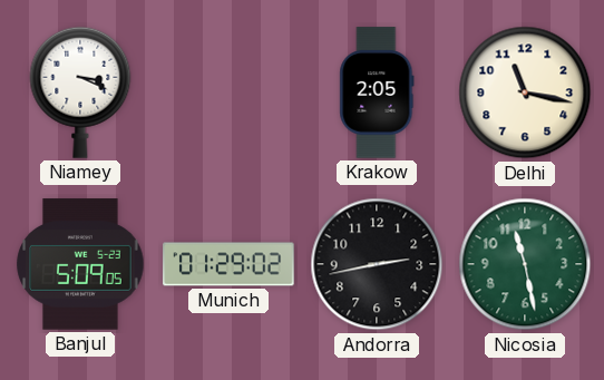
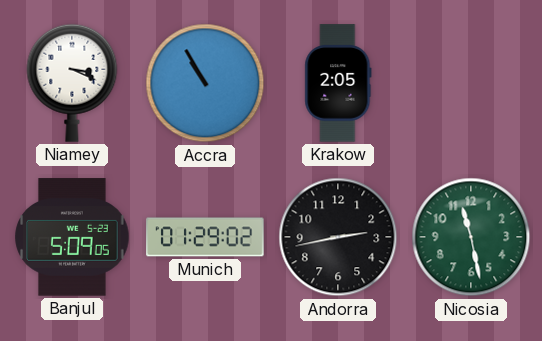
Accra: none -> 10:55 (205, 83)
Delhi: 11:17 -> none (525, 92)
